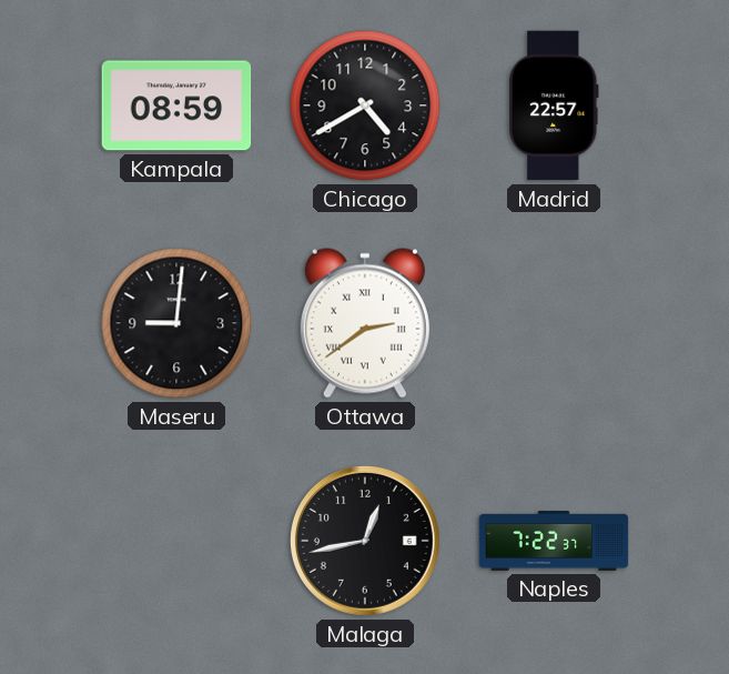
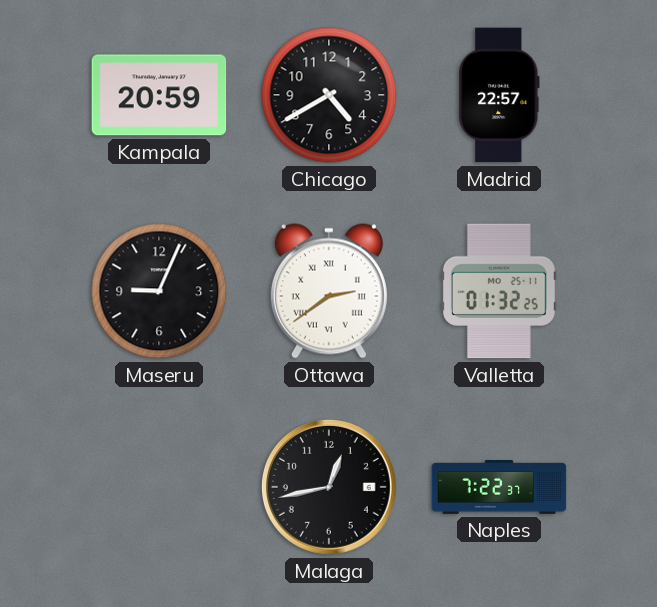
Kampala: 08:59 -> 20:59 (159, 95)
Maseru: 9:01 -> 9:04 (159, 291)
Valletta: none -> 01:32 (499, 291)
